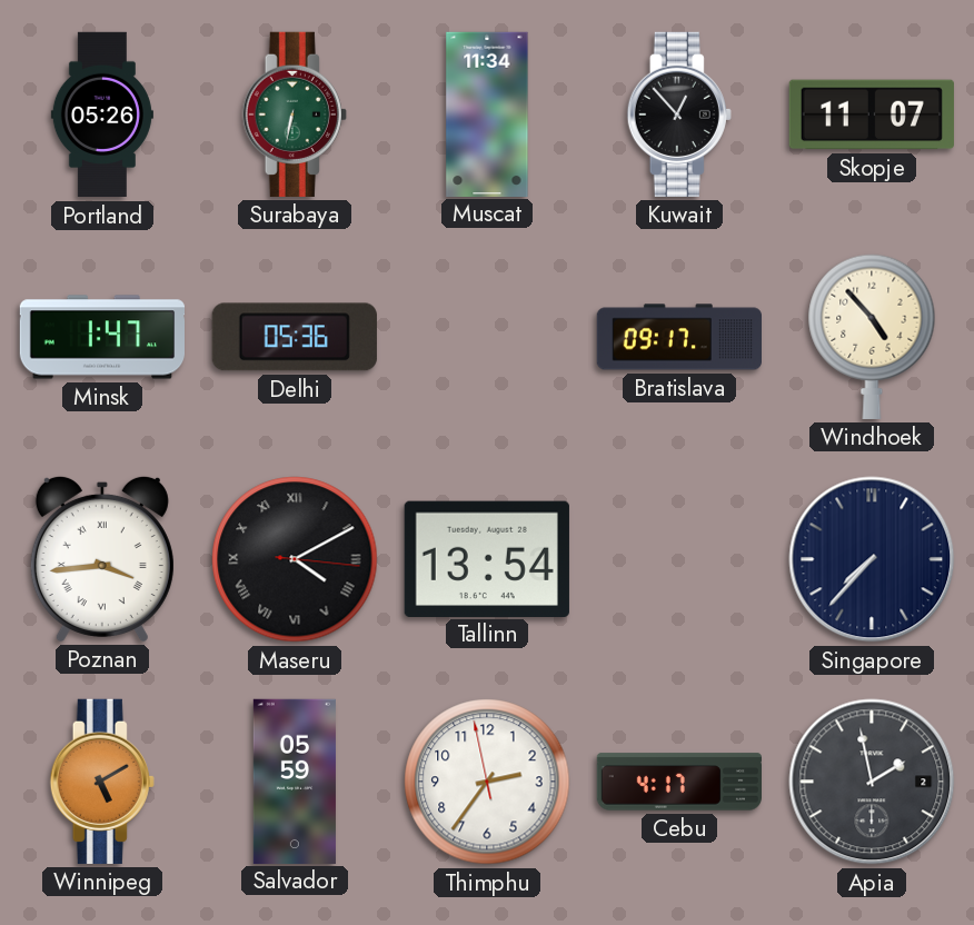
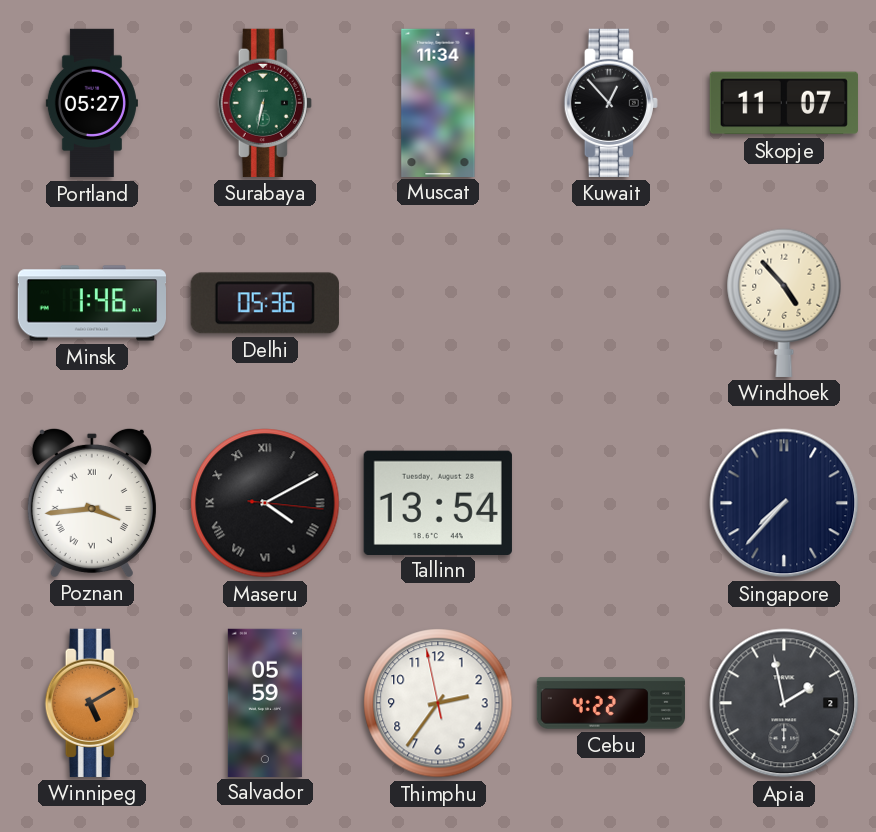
Portland: 05:26 -> 05:27 (92, 103)
Minsk: 1:47 -> 1:46 (91, 303)
Bratislava: 09:17 -> none (678, 337)
Cebu: 4:17 -> 4:22 (610, 703)
